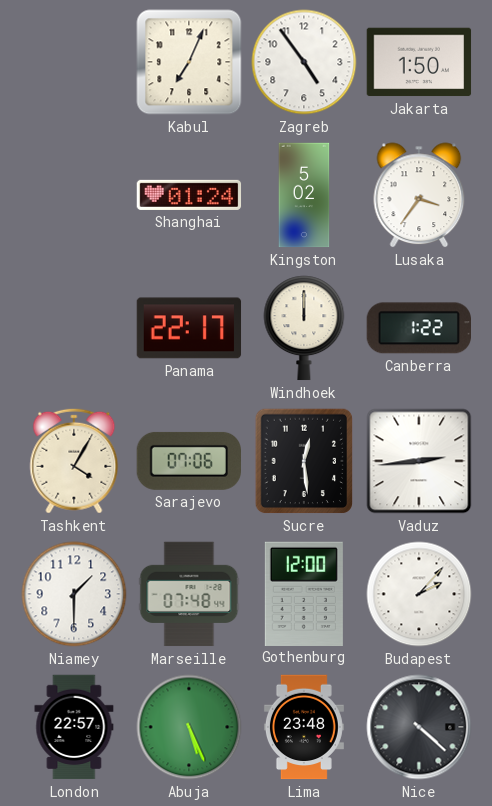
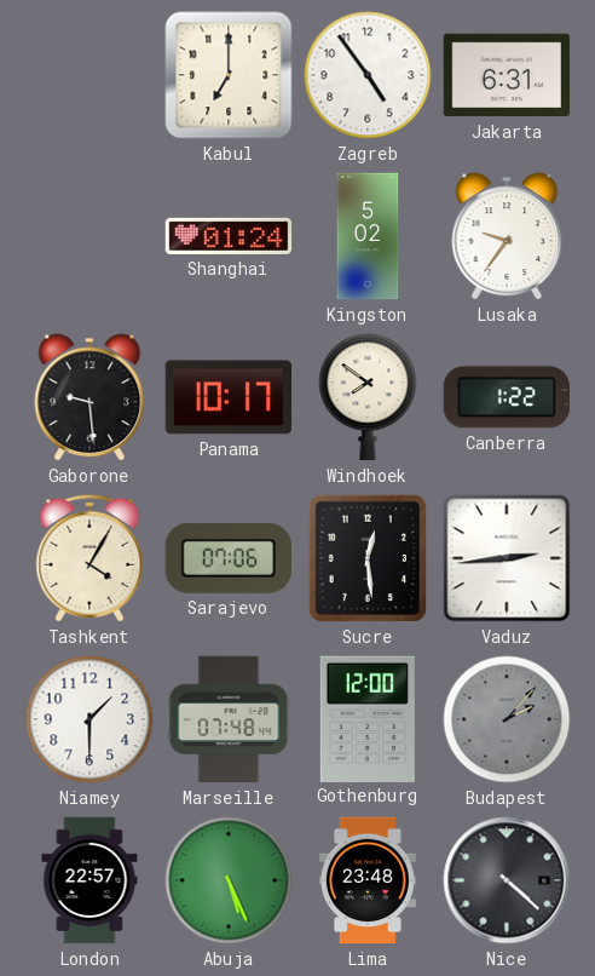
Kabul: 7:04 -> 7:00 (229, 75)
Jakarta: 1:50 -> 6:31 (507, 75)
Lusaka: 3:36 -> 9:36 (507, 236)
Gaborone: none -> 9:29 (89, 397)
Panama: 22:17 -> 10:17 (229, 397)
Windhoek: 12:00 -> 7:51 (368, 397)
Budapest dial: white -> grey (507, 719)
